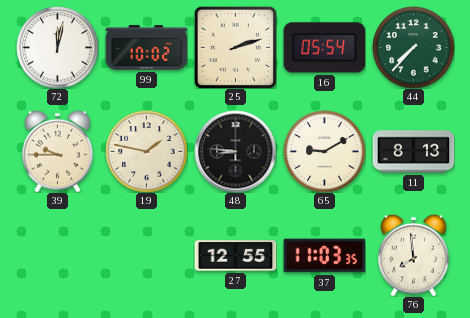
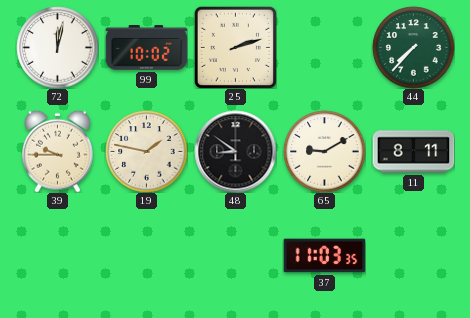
16: 05:54 -> none (324, 48)
48: 8:46 -> 8:51 (235, 151)
11: 8:13 -> 8:11 (413, 152)
27: 12:55 -> none (235, 256)
76: 7:59 -> none (414, 255)
